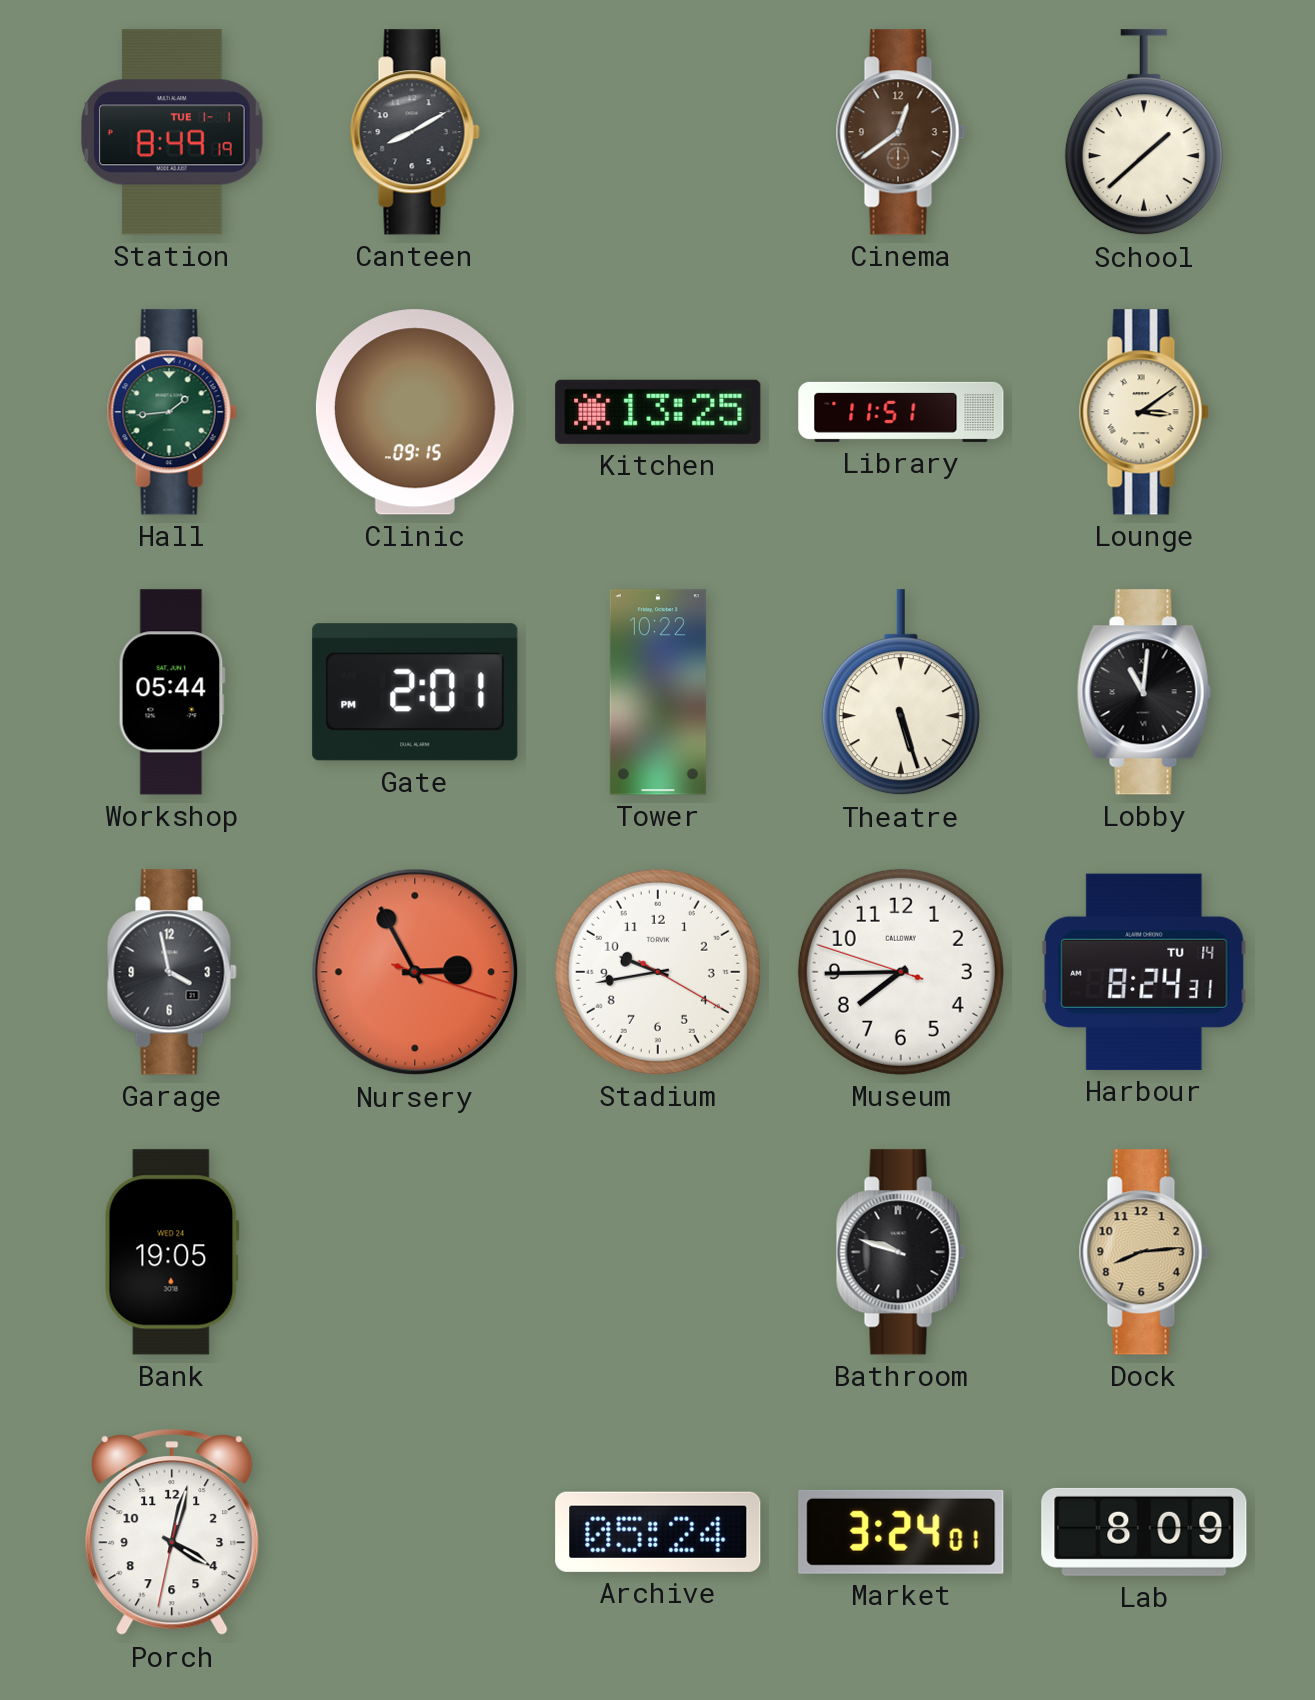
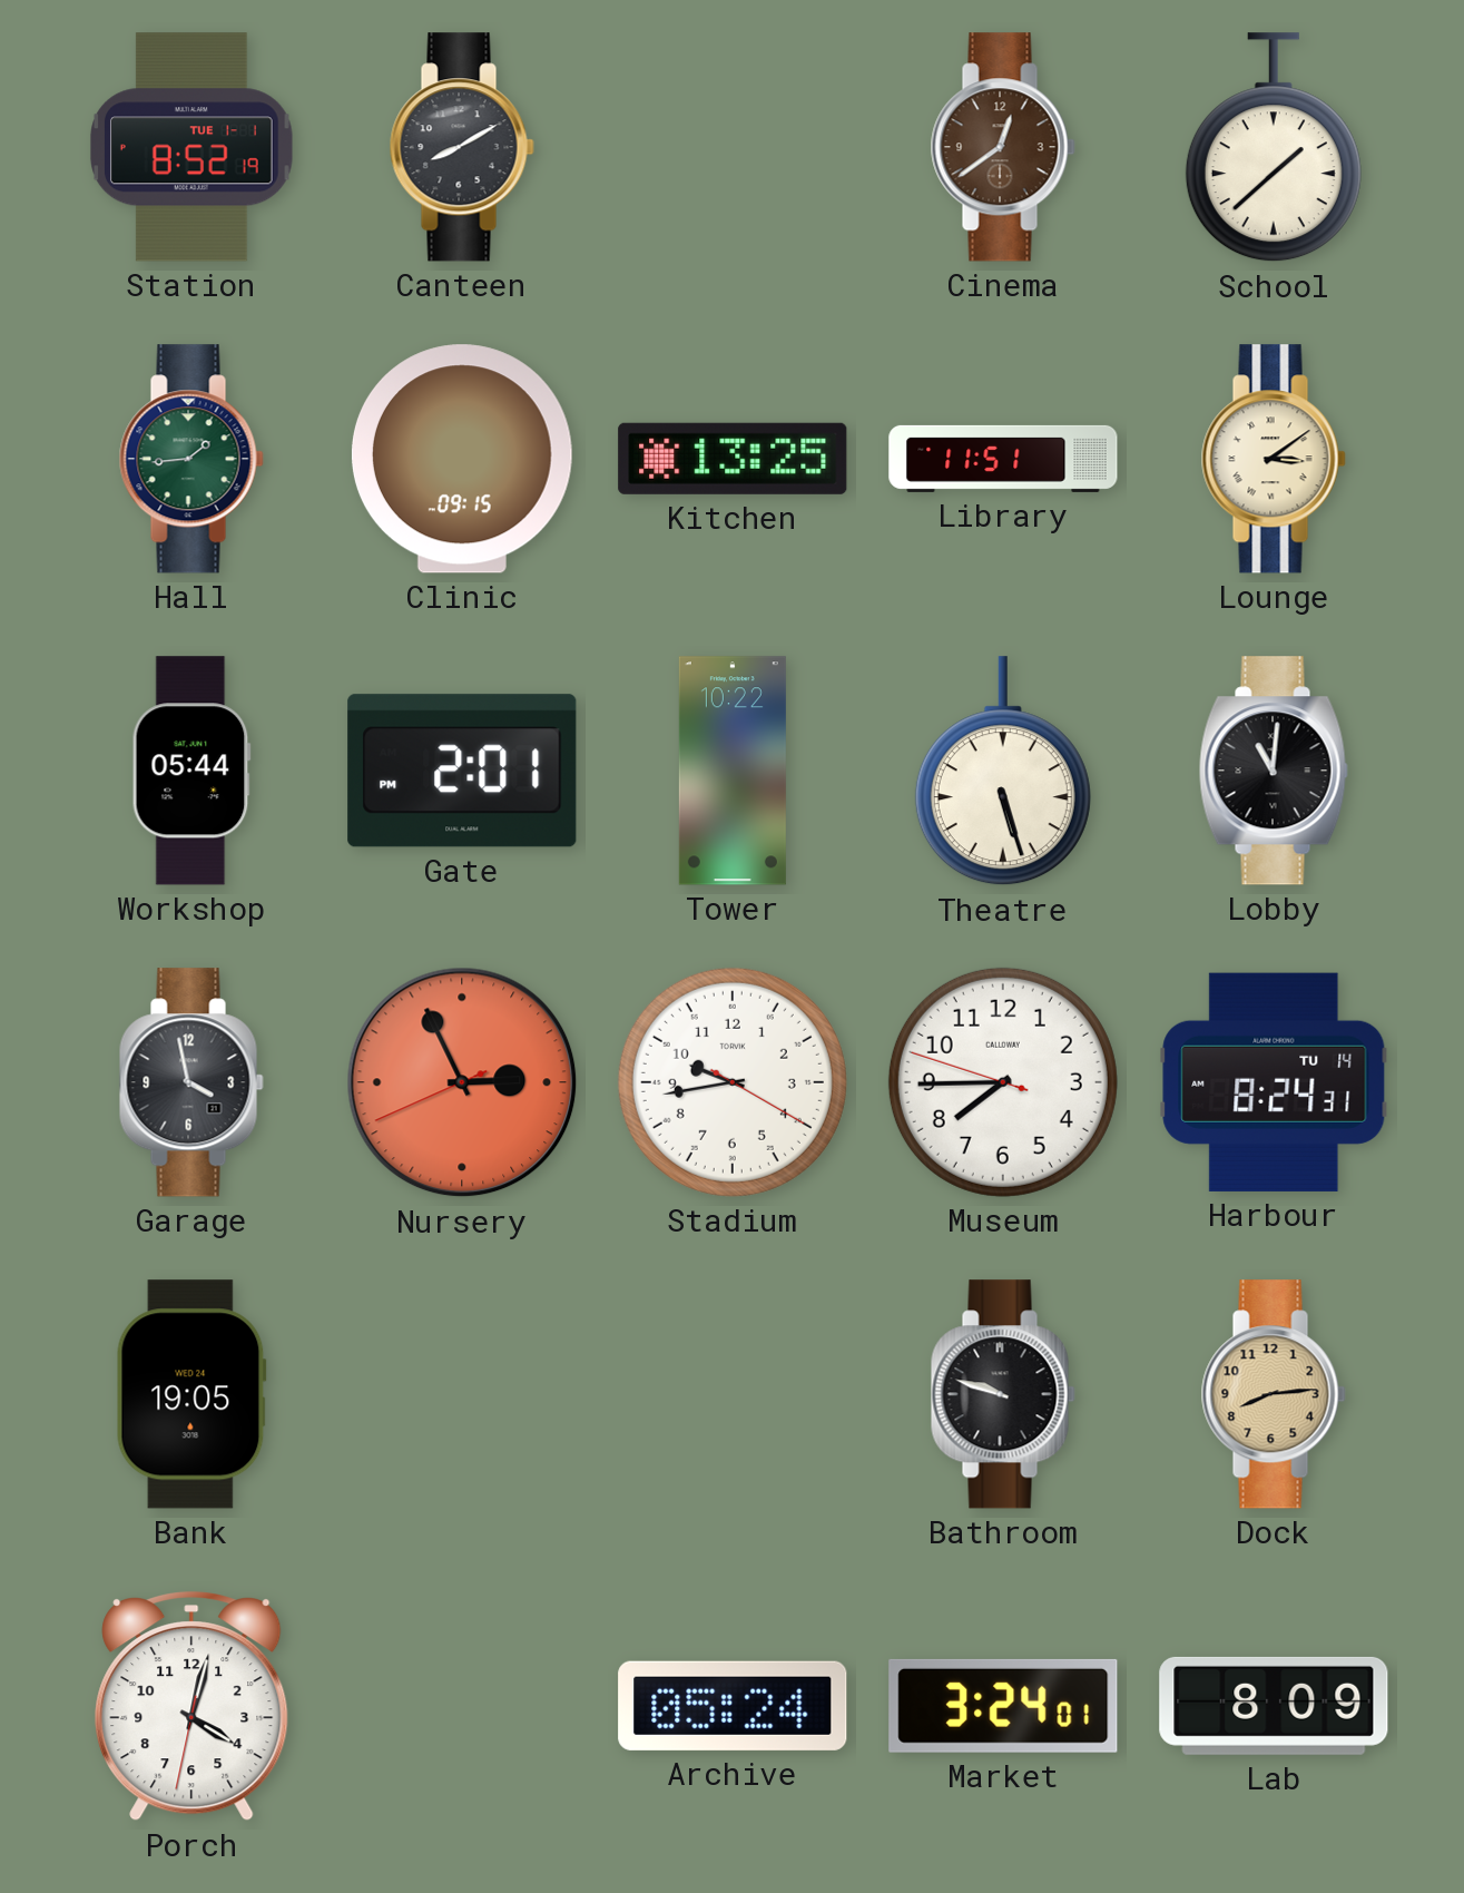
Station: 8:49 -> 8:52 (193, 147)
Nursery: 2:55:18 -> 2:55:41 (462, 1082)
